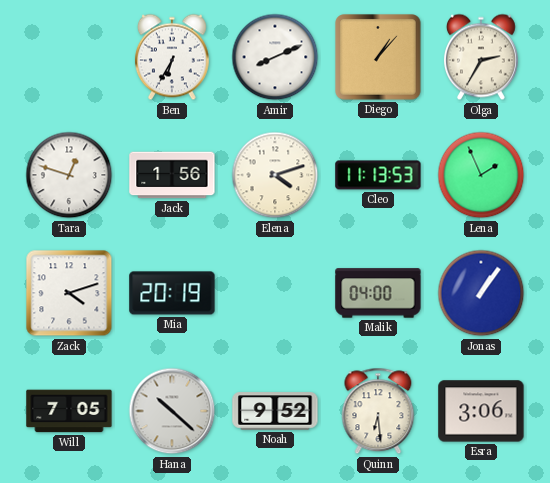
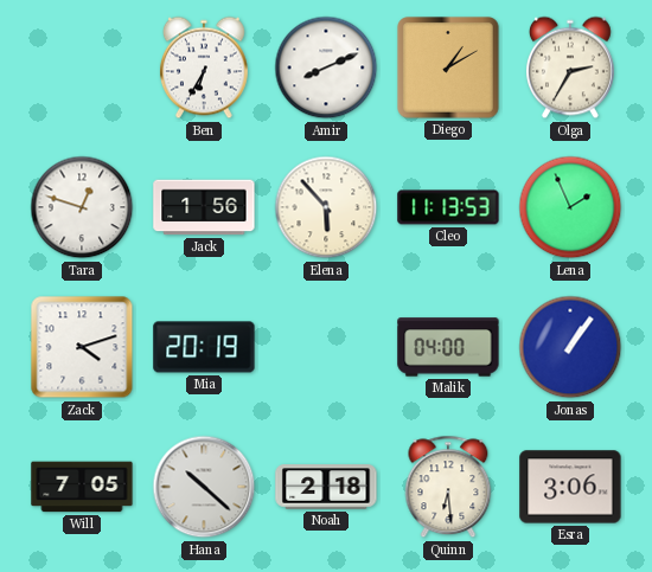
Diego: 1:07 -> 1:10 (448, 68)
Elena: 4:12 -> 5:53 (326, 207)
Noah: 9:52 -> 2:18 (326, 487)
